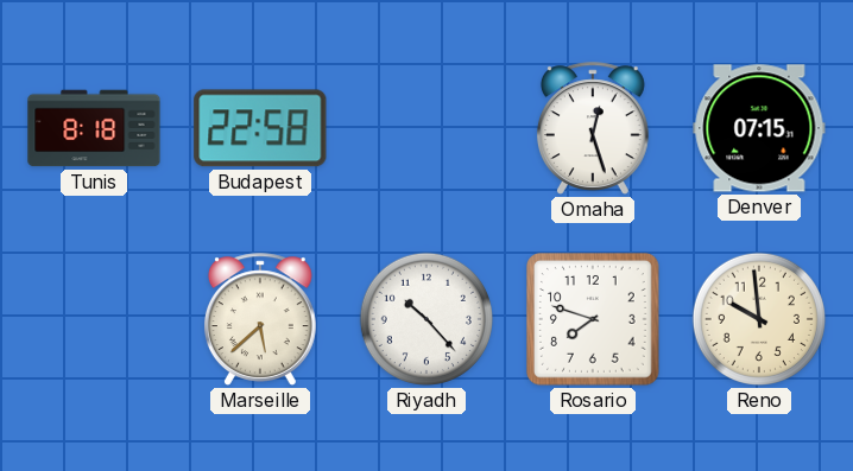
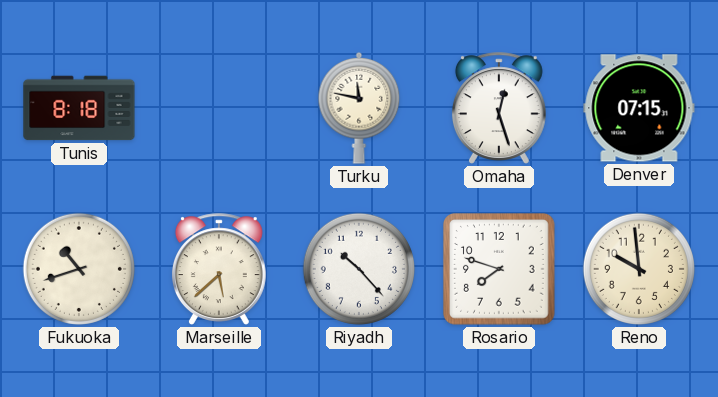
Budapest: 22:58 -> none (260, 128)
Turku: none -> 11:47 (359, 108)
Fukuoka: none -> 10:42 (79, 269)
